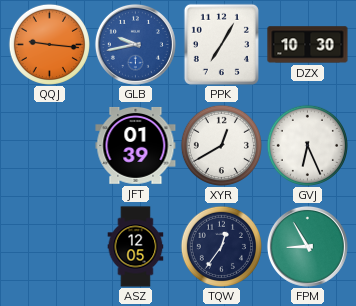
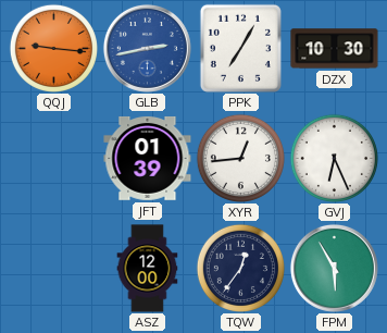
GLB: 9:43 -> 2:43 (147, 48)
XYR: 12:40 -> 12:44 (240, 158)
ASZ: 12:05 -> 12:00 (148, 269)
FPM: 8:55 -> 5:55 (334, 268)
